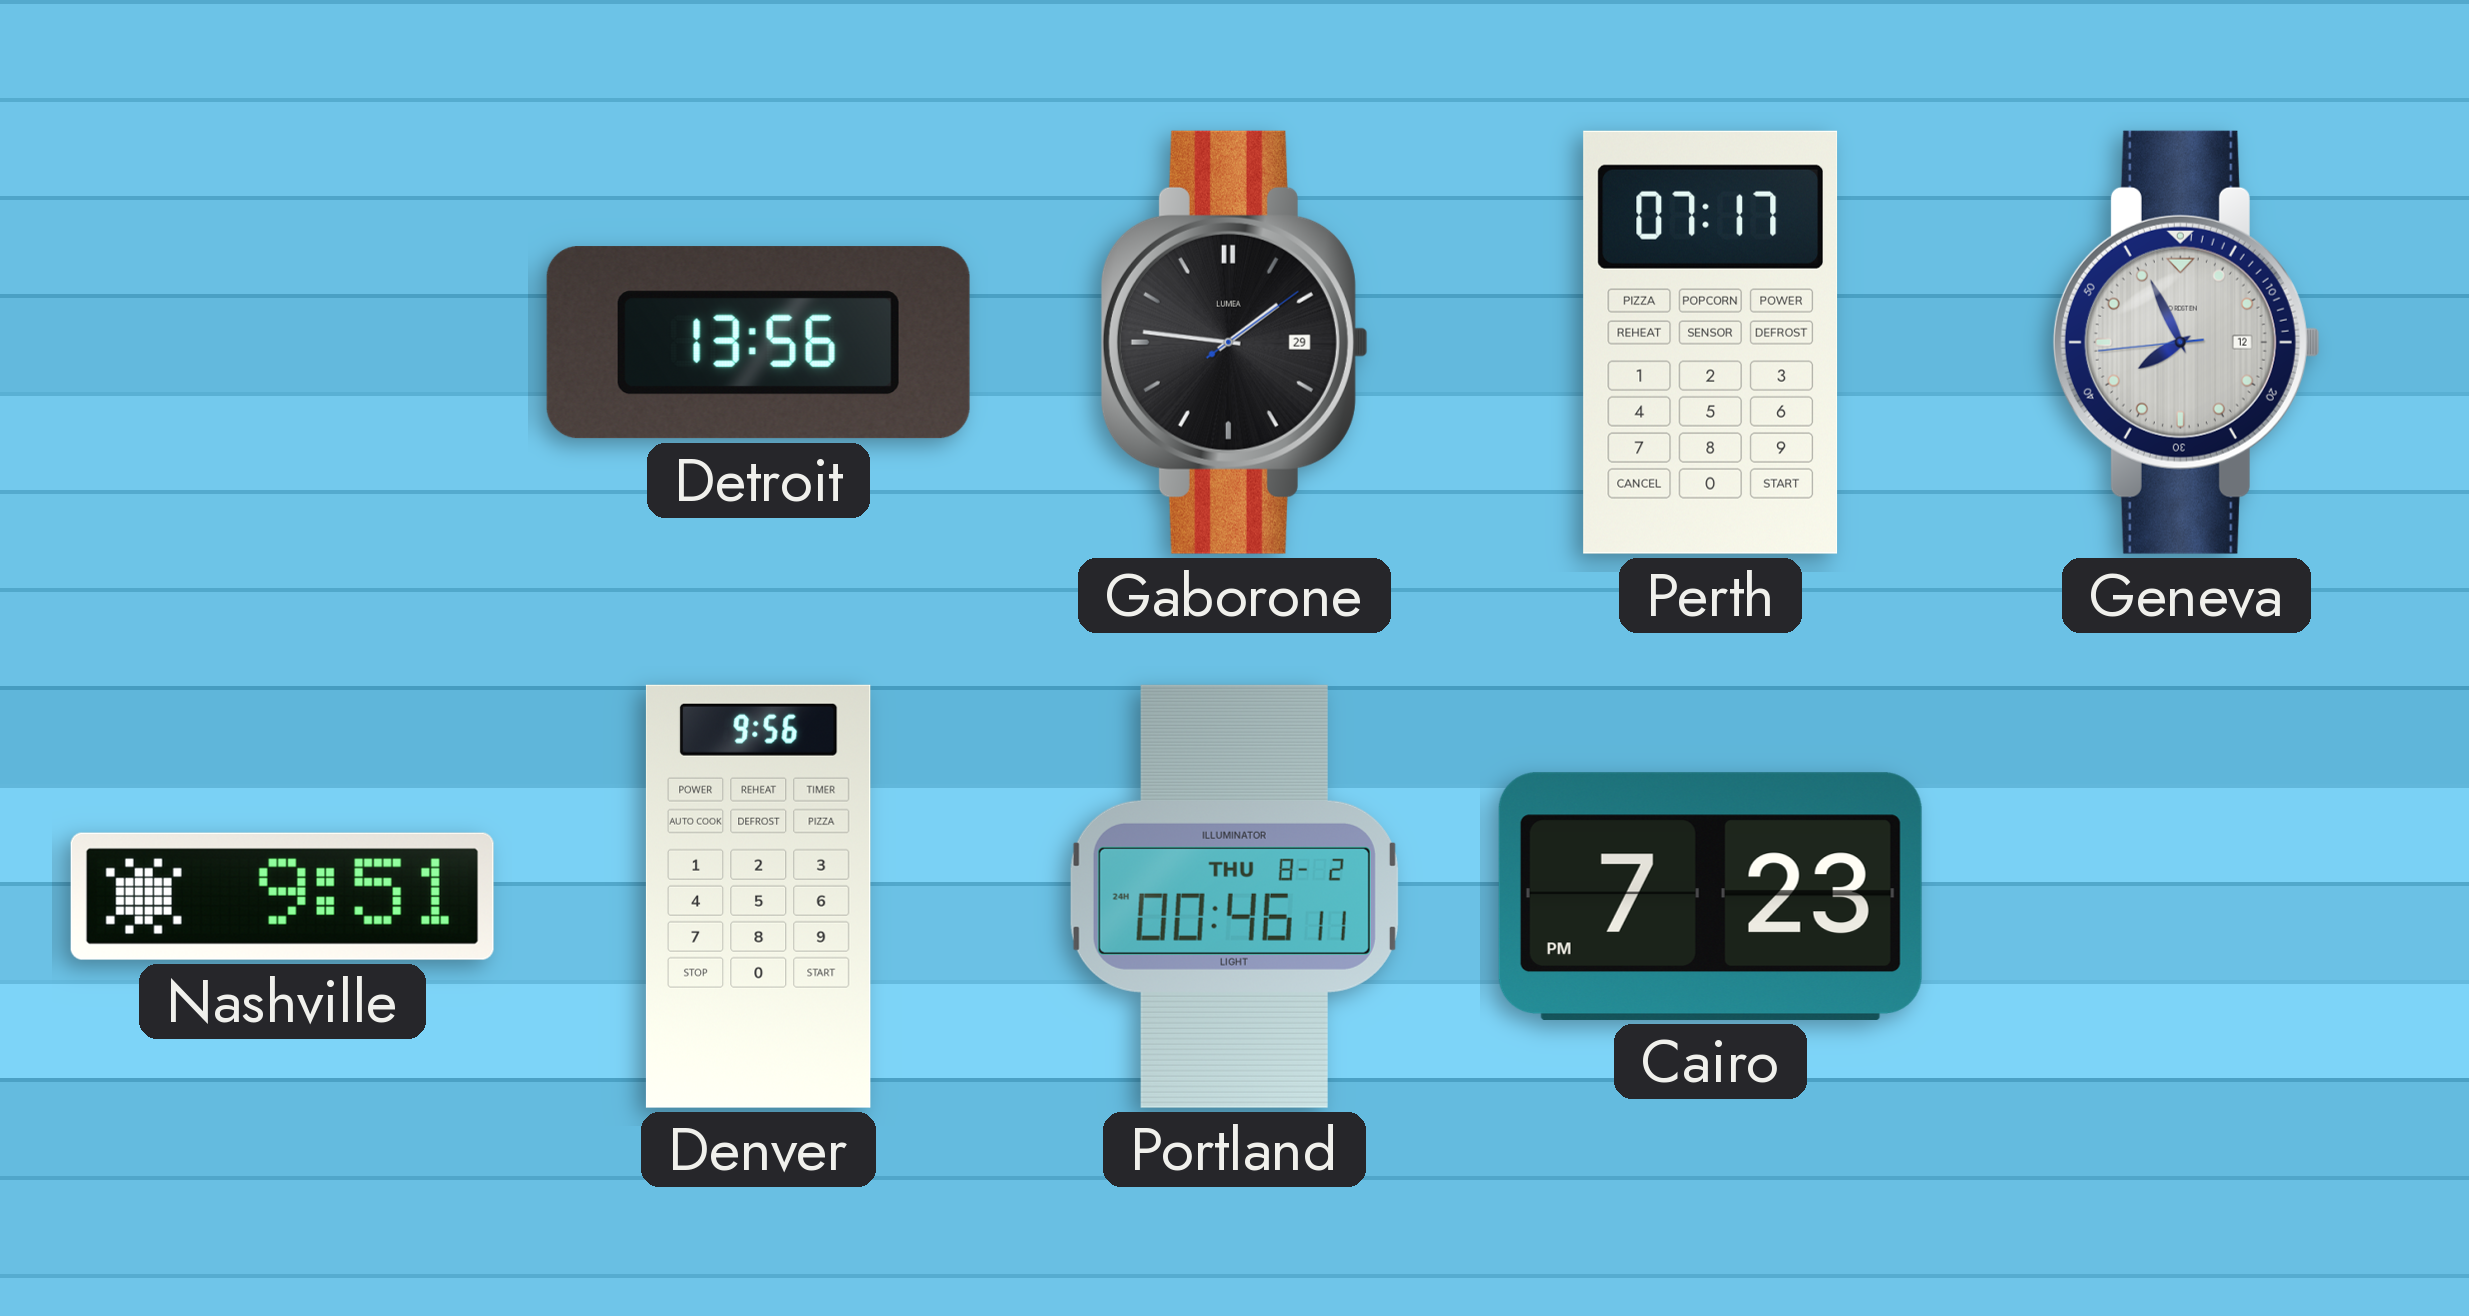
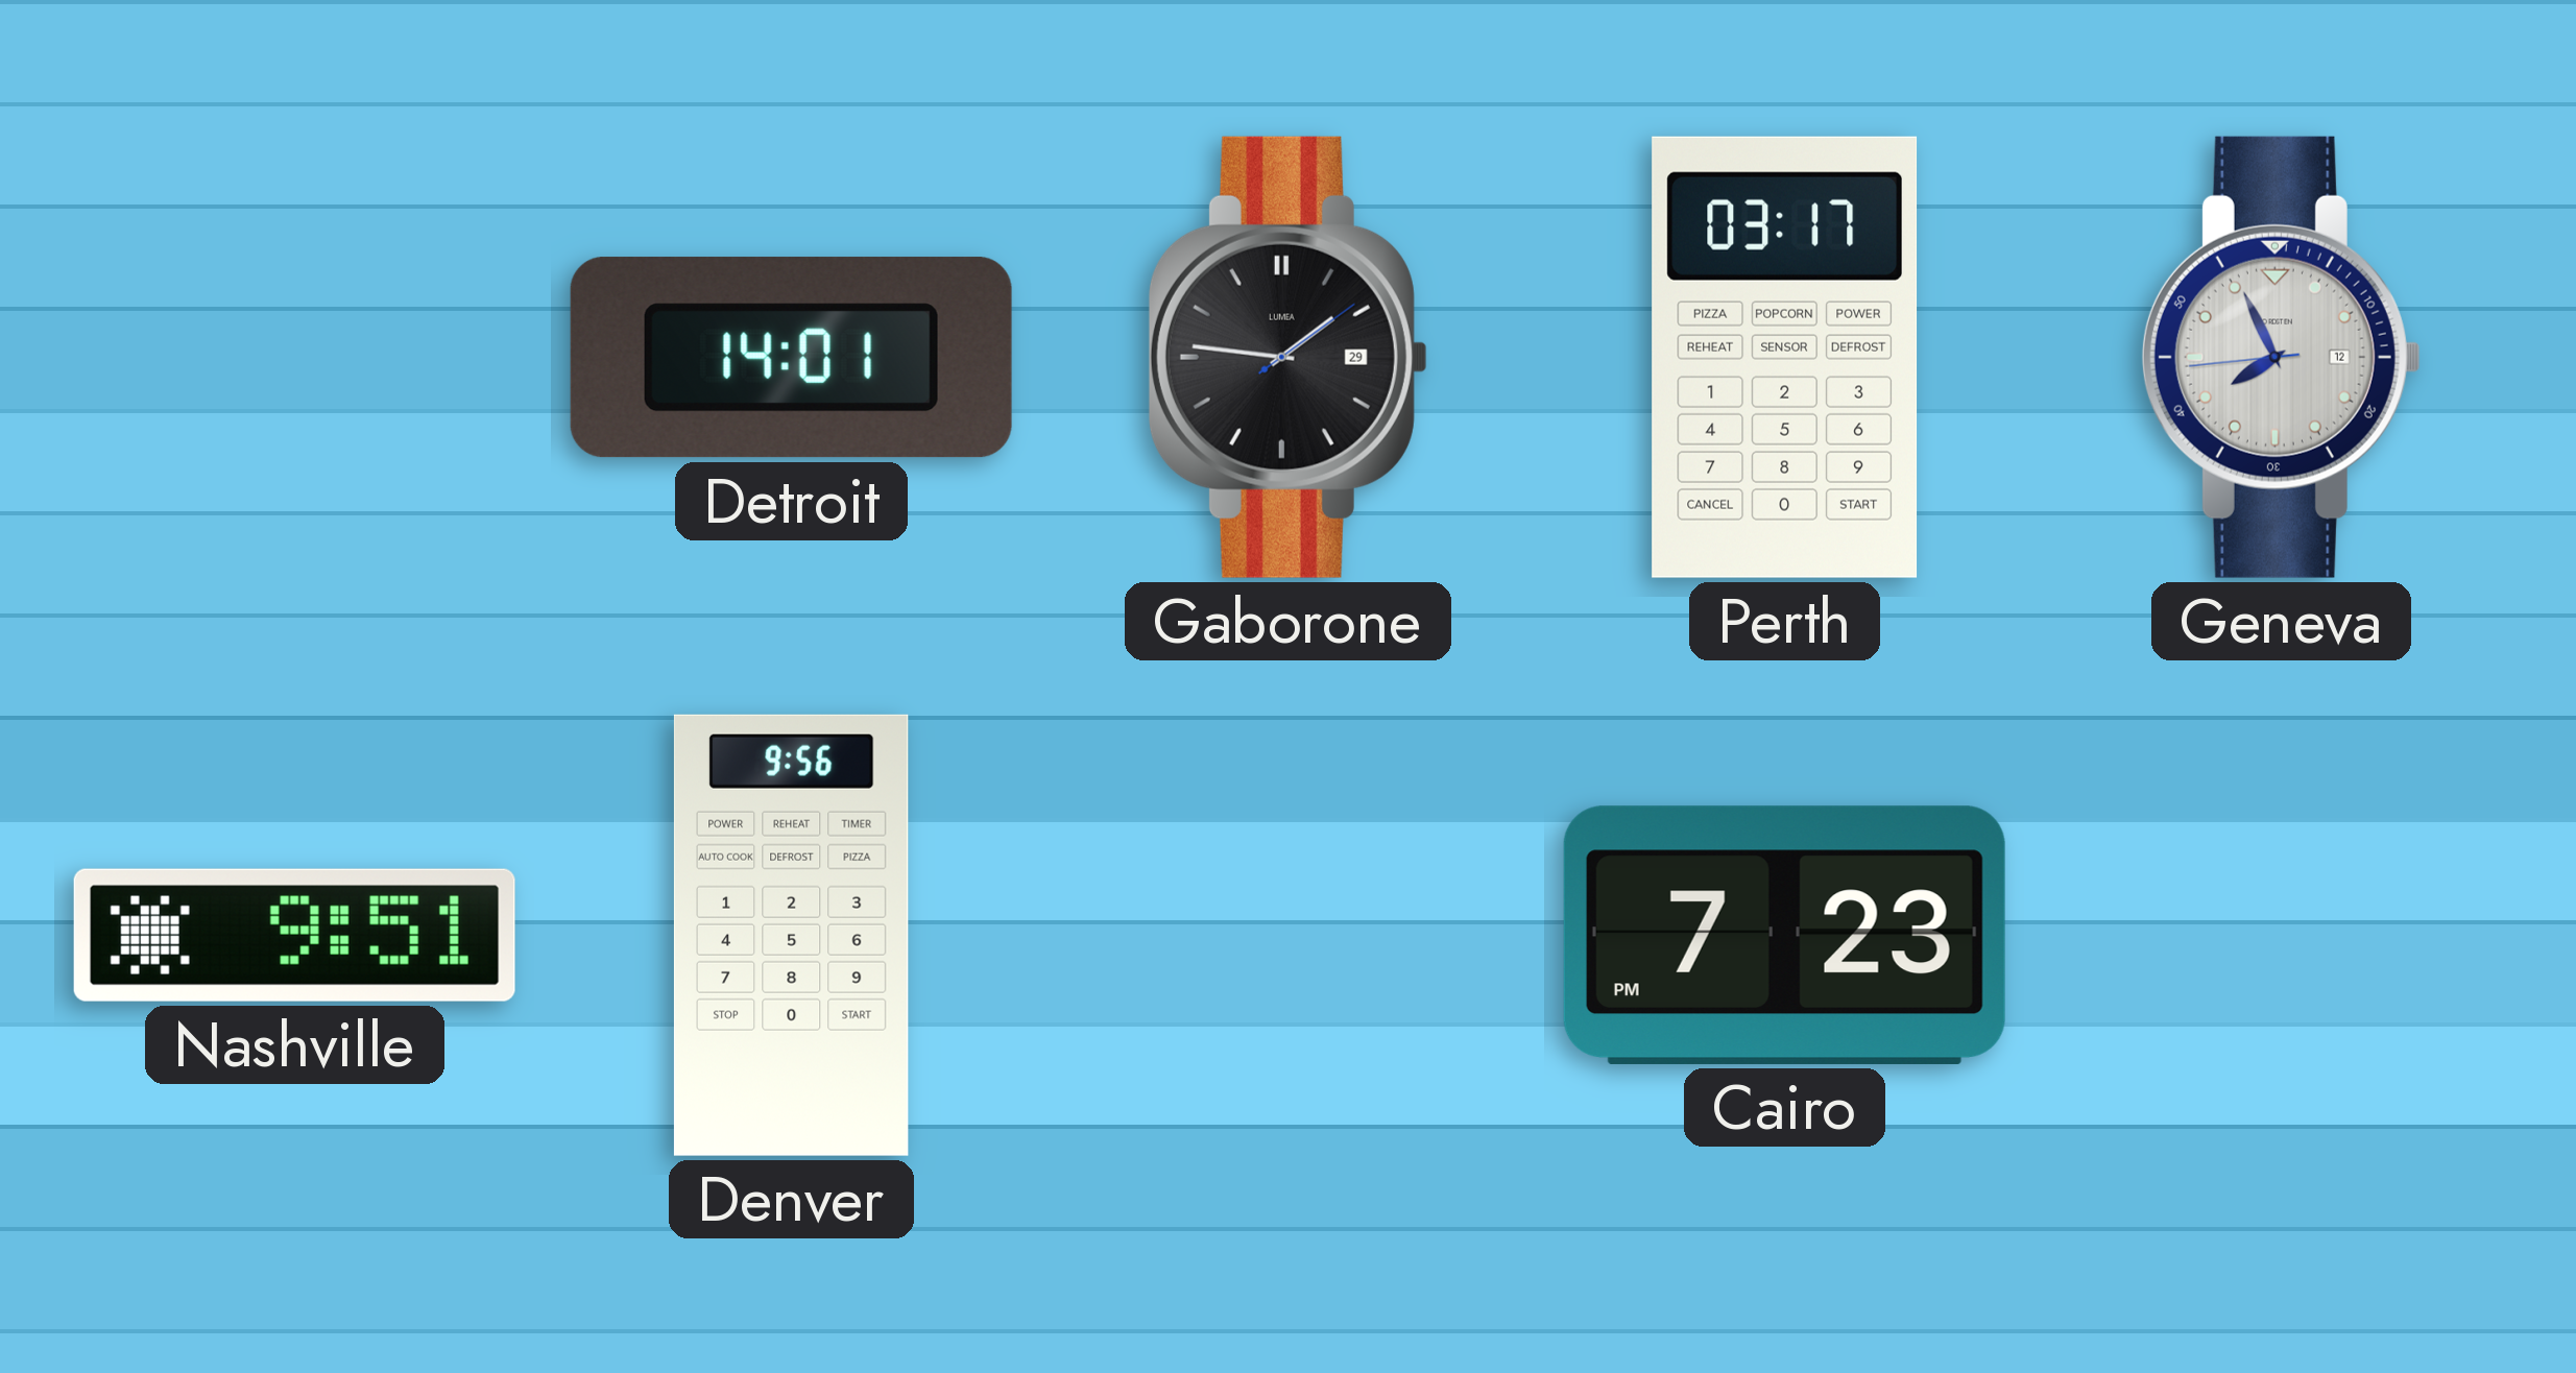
Detroit: 13:56 -> 14:01 (791, 358)
Perth: 07:17 -> 03:17 (1785, 357)
Portland: 00:46 -> none (1234, 896)
